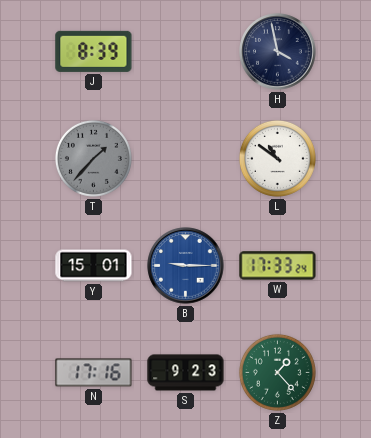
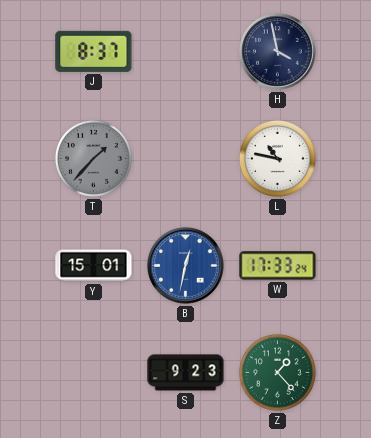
J: 8:39 -> 8:37 (94, 51)
L: 10:51 -> 10:47 (277, 158)
B: 9:15 -> 12:32 (186, 266)
N: 17:16 -> none (94, 373)
